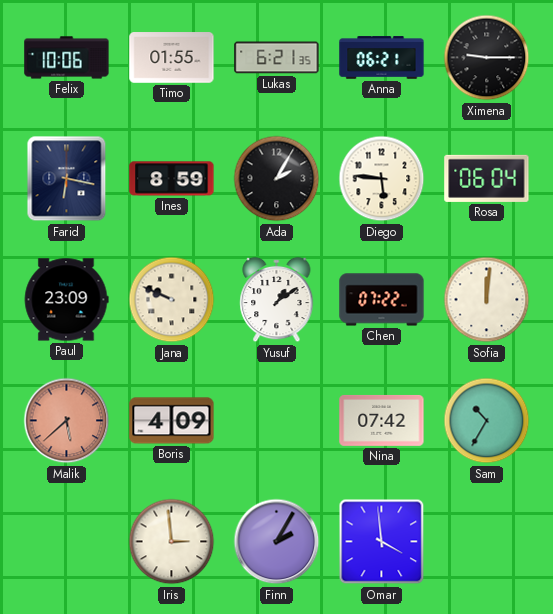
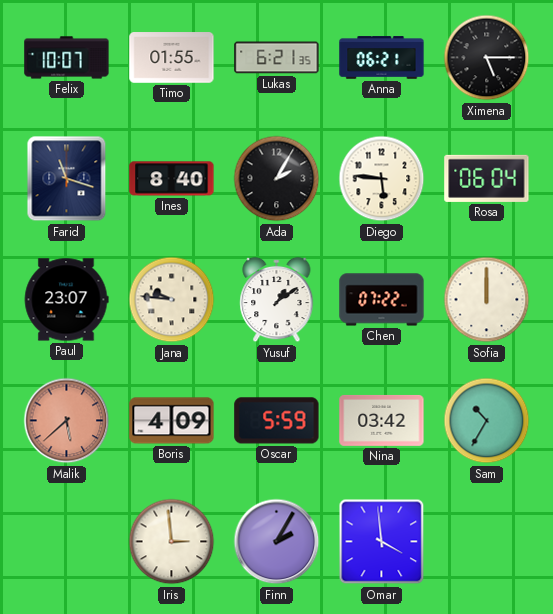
Felix: 10:06 -> 10:07 (67, 58)
Ximena: 9:15 -> 5:15 (487, 58)
Farid: 6:17 -> 11:18 (67, 179)
Ines: 8:59 -> 8:40 (172, 179)
Paul: 23:09 -> 23:07 (66, 300)
Jana: 9:49 -> 9:46 (172, 300)
Sofia: 12:01 -> 12:00 (487, 300)
Oscar: none -> 5:59 (277, 421)
Nina: 07:42 -> 03:42 (382, 420)
